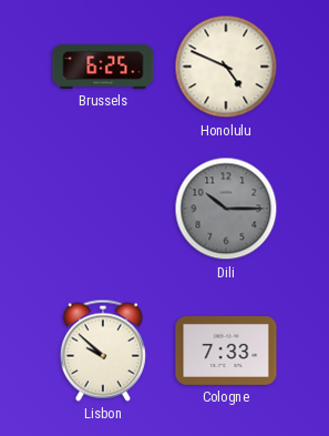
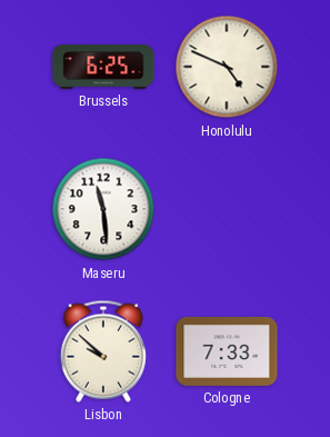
Maseru: none -> 11:29 (103, 209)
Dili: 10:15 -> none (226, 209)
